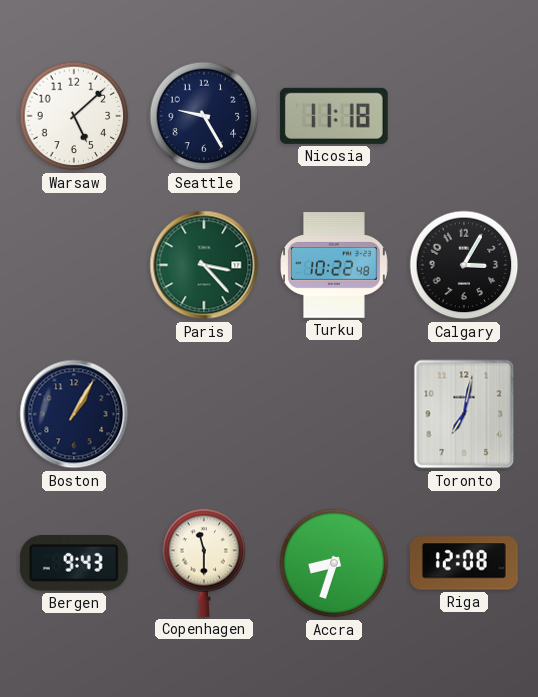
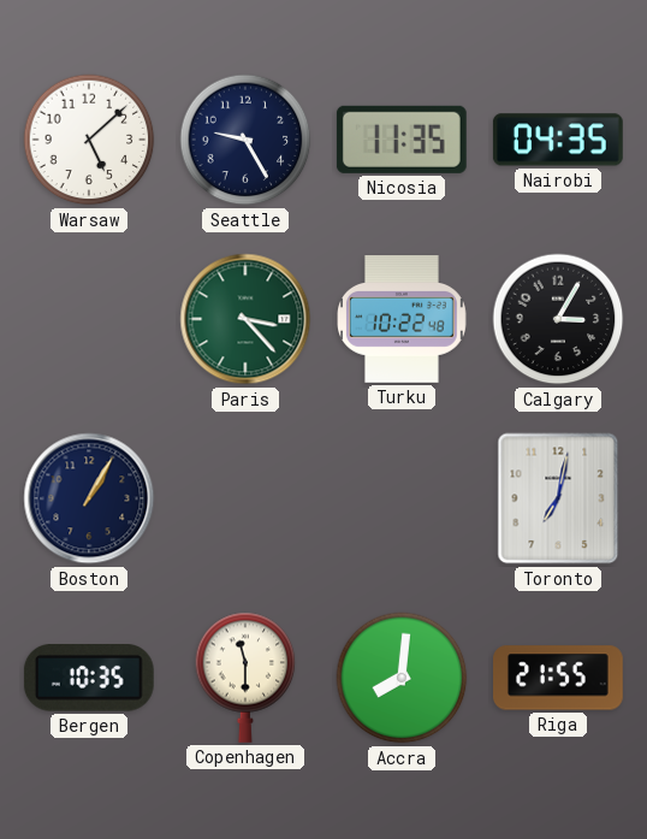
Nicosia: 11:18 -> 11:35 (402, 140)
Nairobi: none -> 04:35 (558, 140)
Bergen: 9:43 -> 10:35 (89, 679)
Accra: 8:33 -> 8:01 (402, 678)
Riga: 12:08 -> 21:55 (559, 678)
